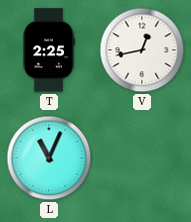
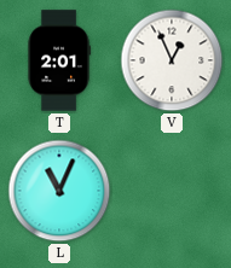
T: 2:25 -> 2:01 (59, 60)
V: 12:43 -> 12:56 (172, 60)
